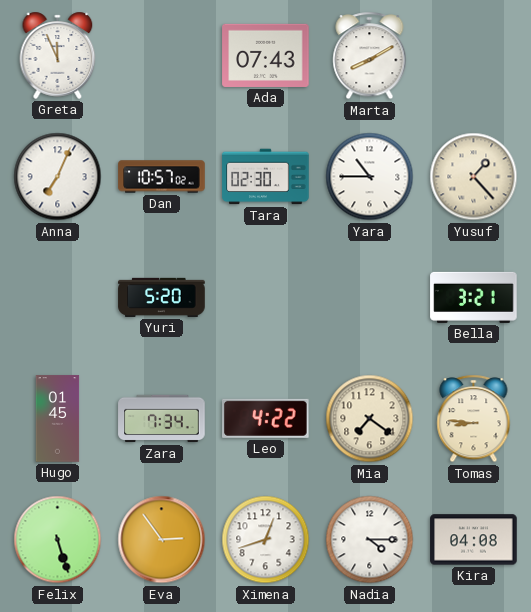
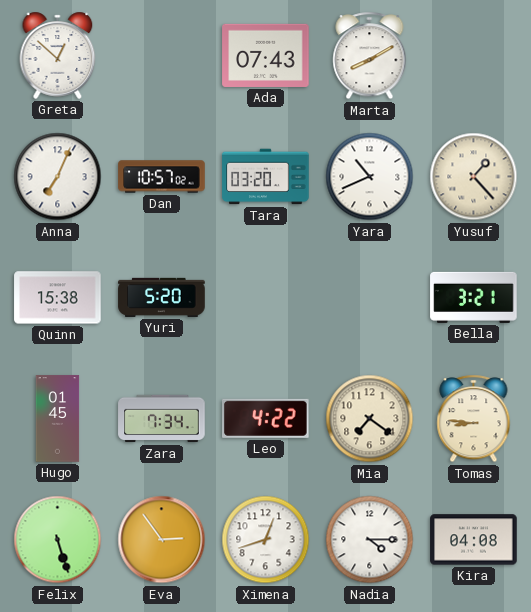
Greta: 11:56 -> 12:52 (58, 55)
Tara: 02:30 -> 03:20 (266, 177)
Yara: 10:45 -> 10:41 (370, 177)
Quinn: none -> 15:38 (58, 298)
